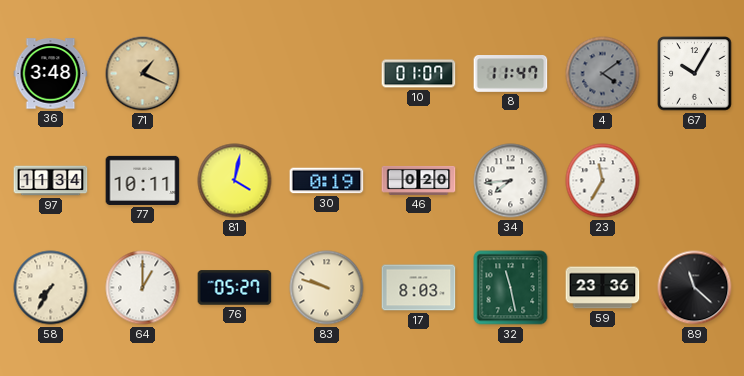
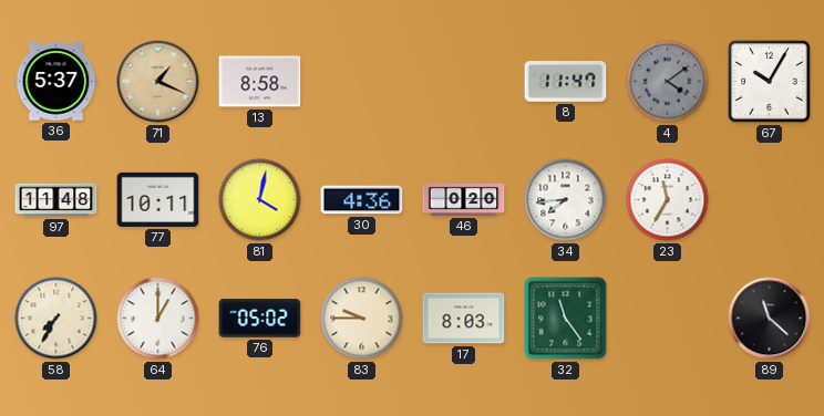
36: 3:48 -> 5:37 (56, 82)
13: none -> 8:58 (260, 82)
10: 01:07 -> none (419, 74)
97: 11:34 -> 11:48 (56, 200)
30: 0:19 -> 4:36 (362, 200)
76: 05:27 -> 05:02 (260, 319)
83: 9:48 -> 9:45 (362, 319)
32: 11:28 -> 11:24 (566, 319)
59: 23:36 -> none (603, 288)
